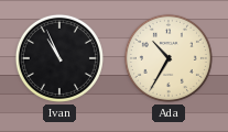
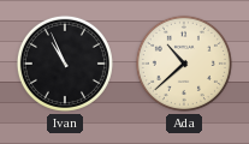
Ada: 10:35 -> 10:38 (184, 64)
